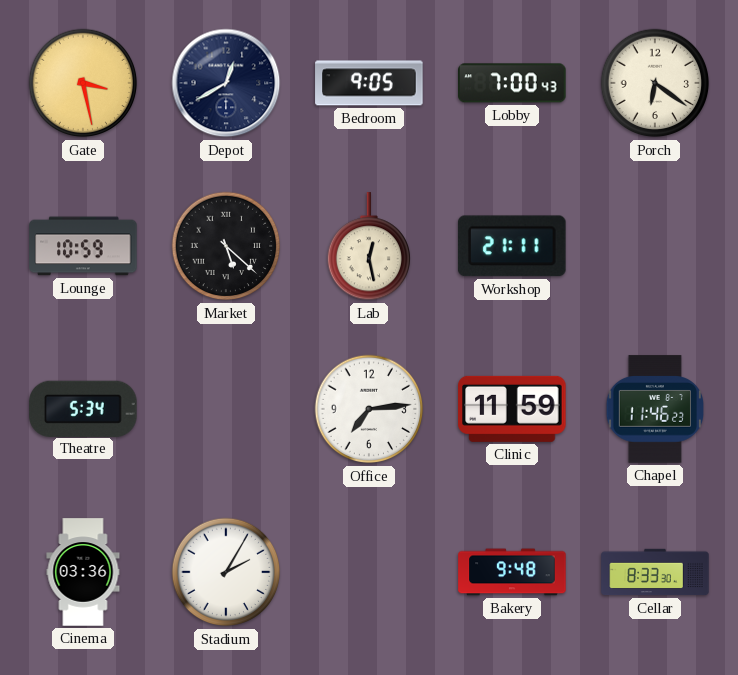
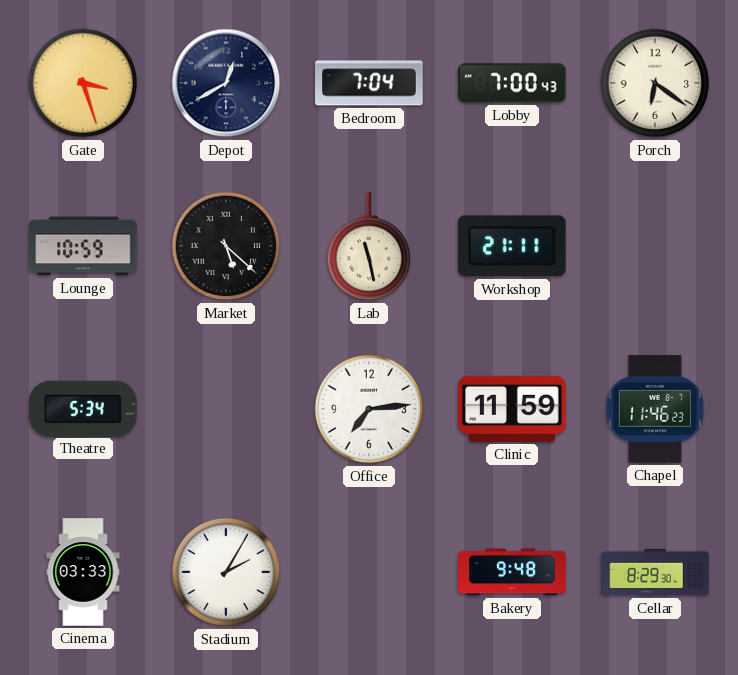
Gate: 3:28 -> 3:27 (83, 83)
Bedroom: 9:05 -> 7:04 (369, 83)
Lab: 12:28 -> 11:28 (368, 247)
Cinema: 03:36 -> 03:33 (83, 572)
Cellar: 8:33 -> 8:29 (655, 572)
